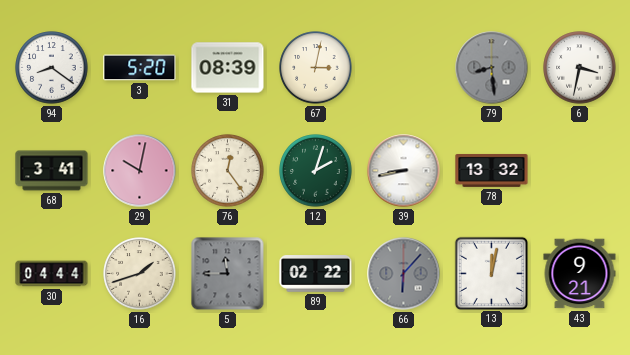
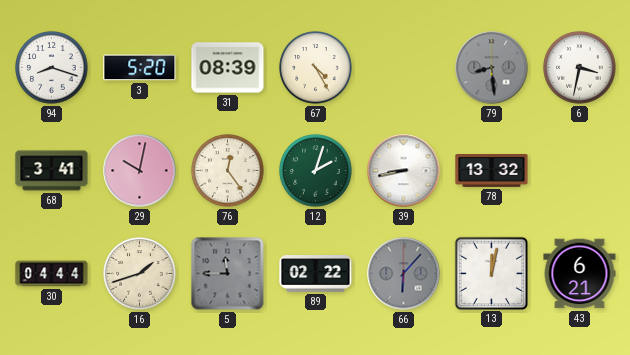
94: 8:21 -> 8:18 (52, 68)
67: 3:02 -> 4:25 (316, 68)
43: 9:21 -> 6:21 (580, 274)
